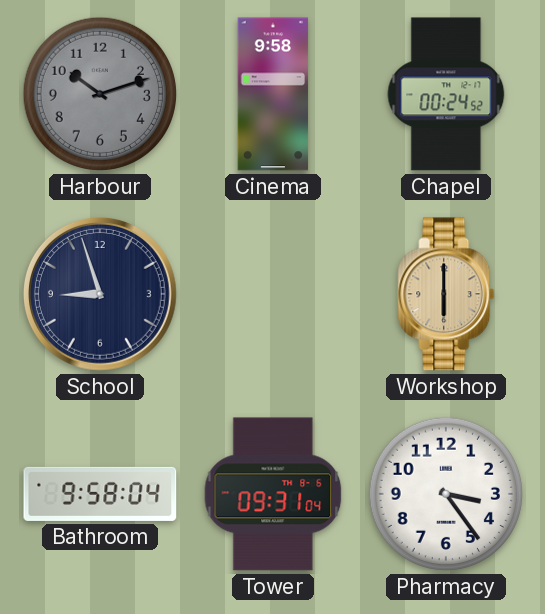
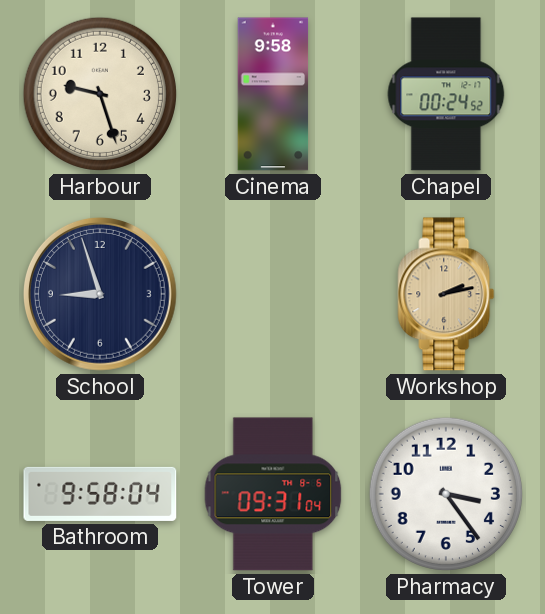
Harbour: 10:12 -> 9:27 (100, 94)
Harbour dial: grey -> cream (100, 94)
Workshop: 6:00 -> 2:13 (446, 294)
